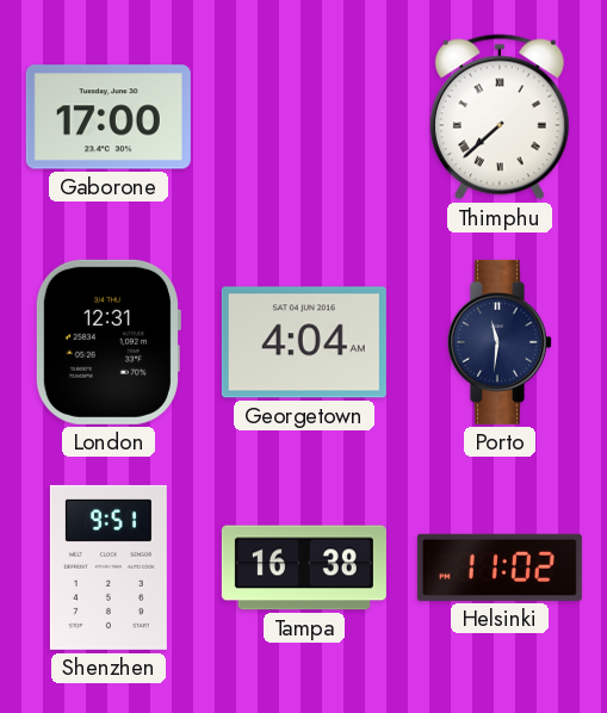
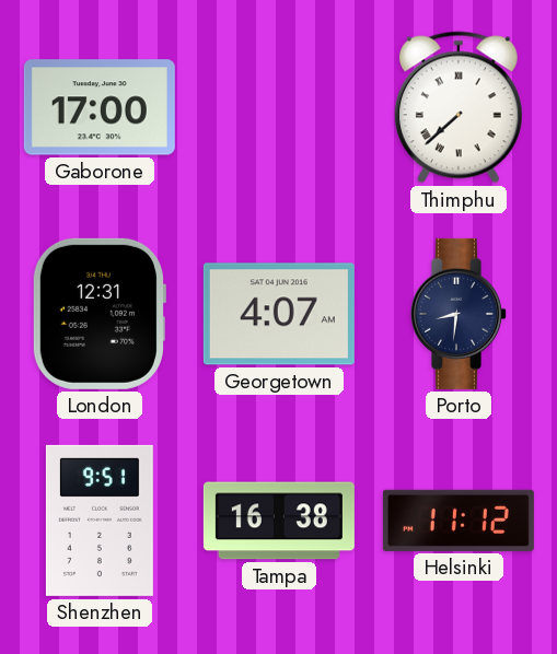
Georgetown: 4:04 -> 4:07 (279, 314)
Porto: 11:31 -> 8:31 (460, 314)
Helsinki: 11:02 -> 11:12 (459, 521)
